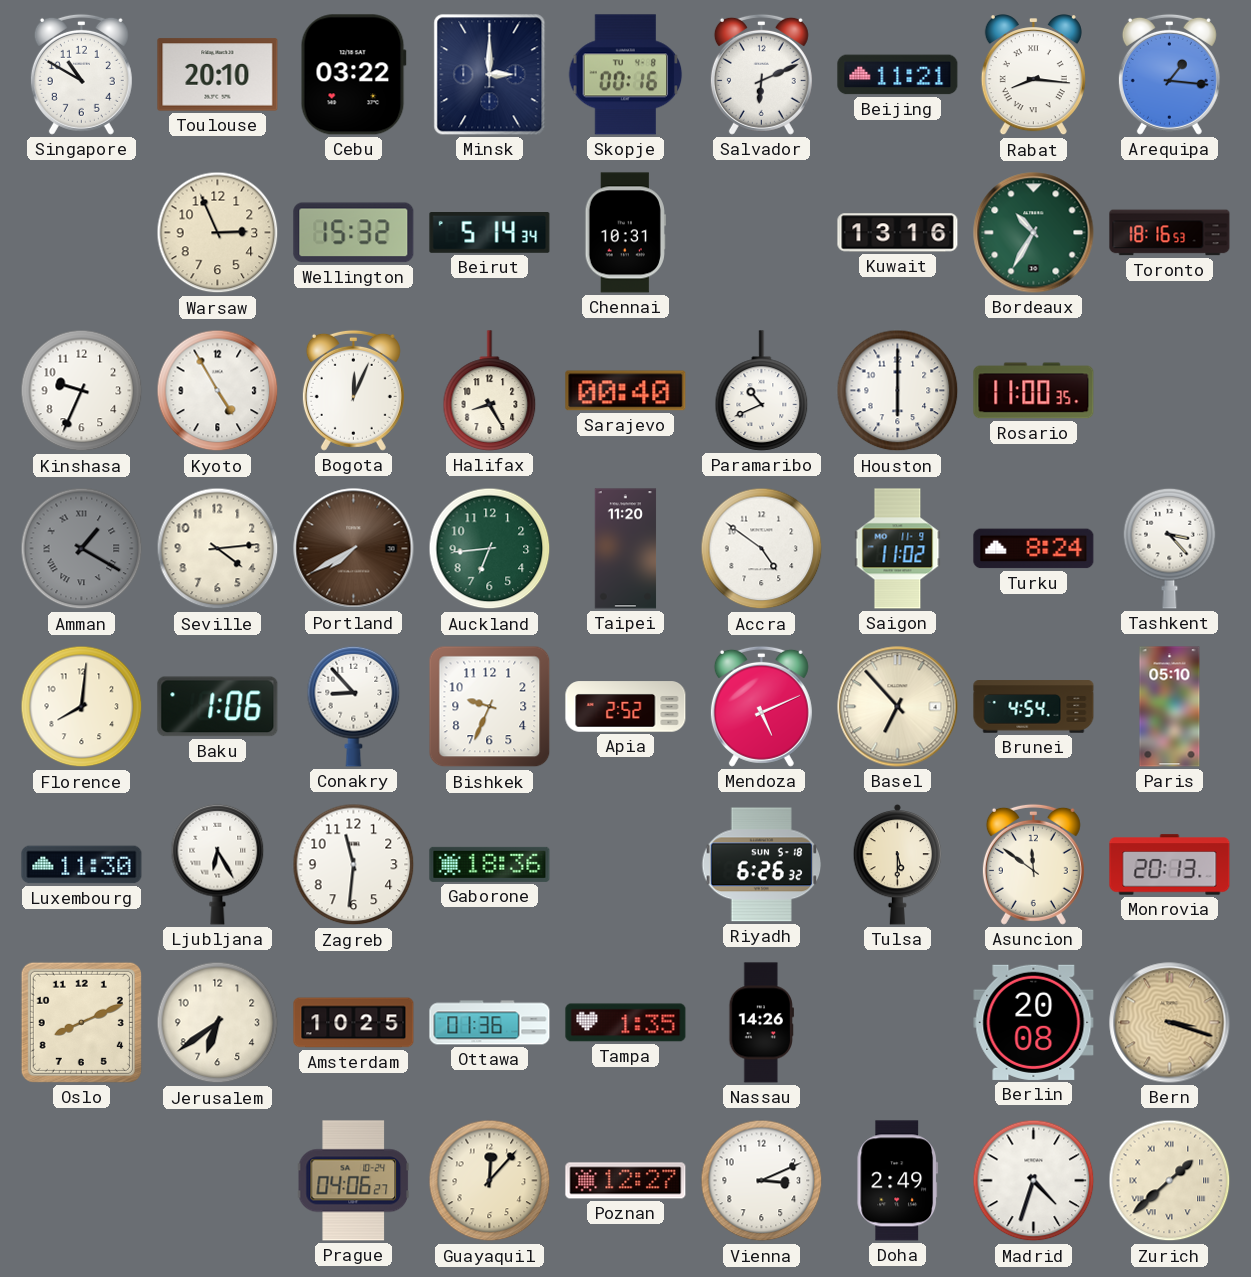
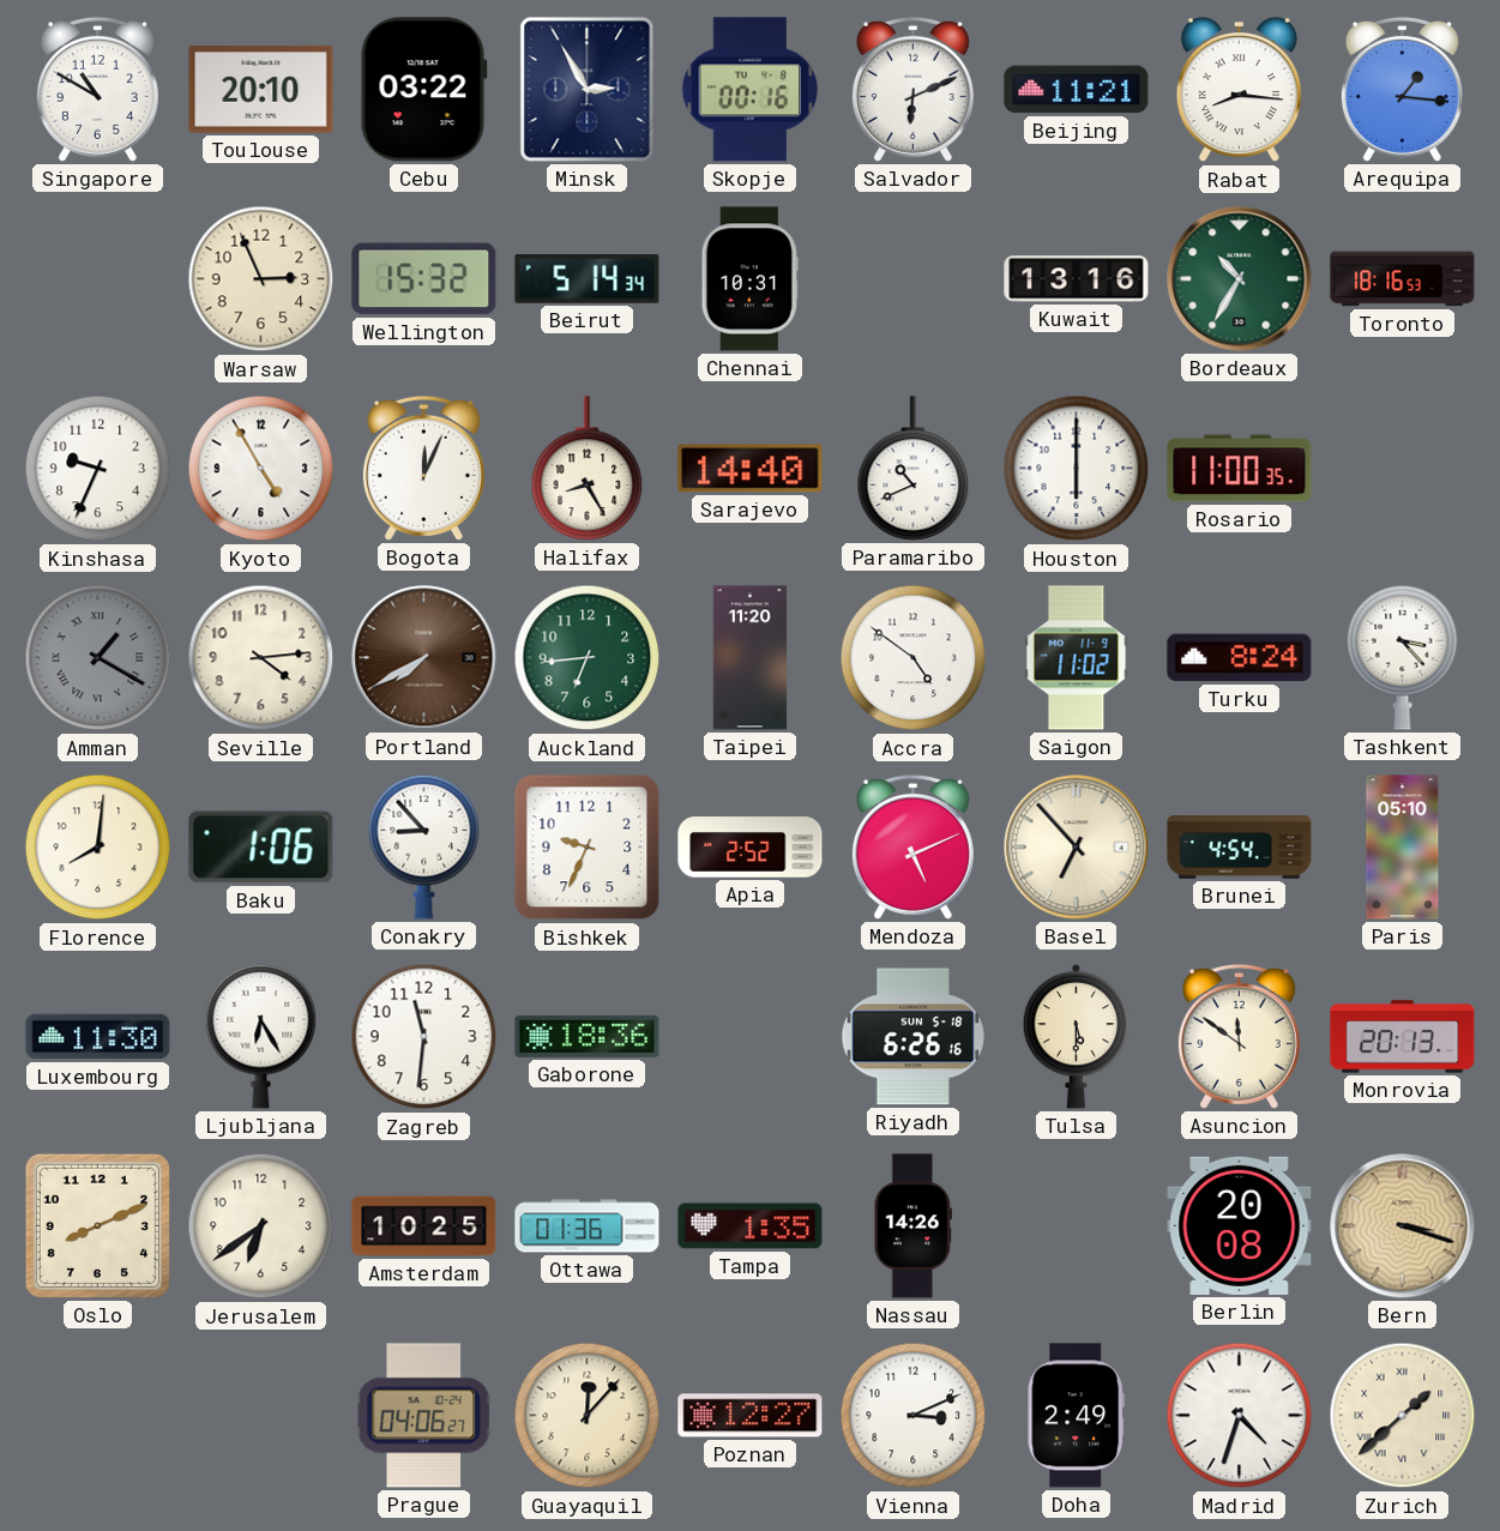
Minsk: 3:00 -> 2:55 (588, 90)
Sarajevo: 00:40 -> 14:40 (751, 469)
Riyadh: 6:26:32 -> 6:26:16 (912, 1037)
